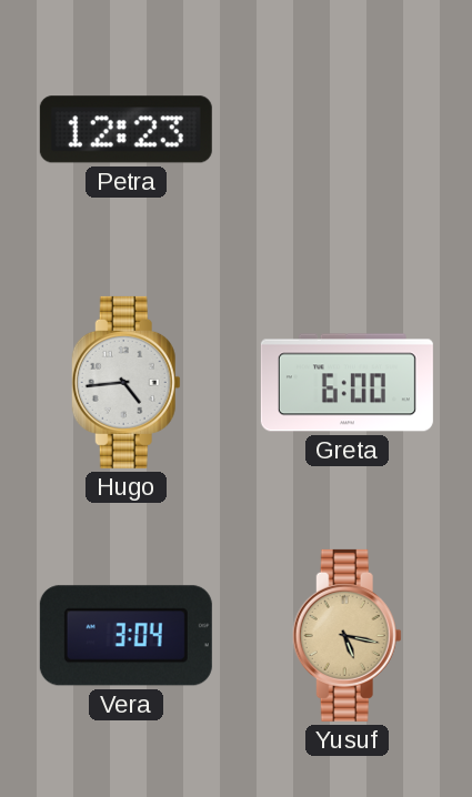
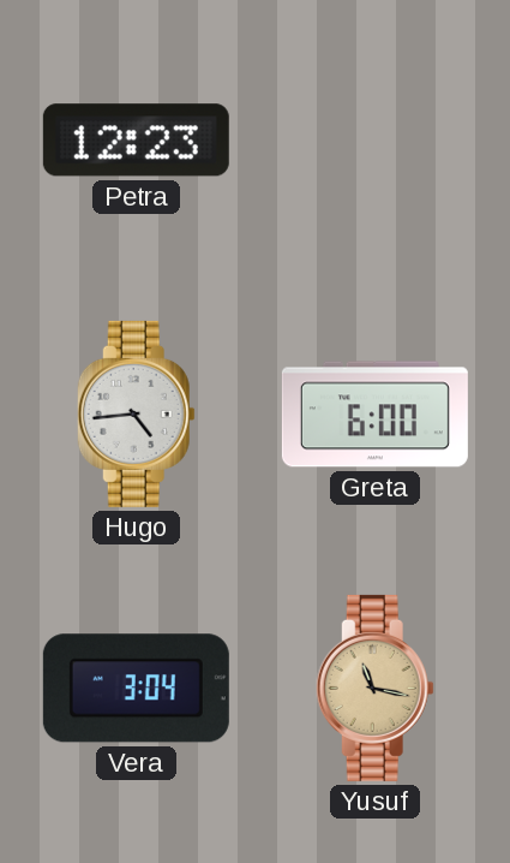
Yusuf: 5:17 -> 11:17 (374, 688)
